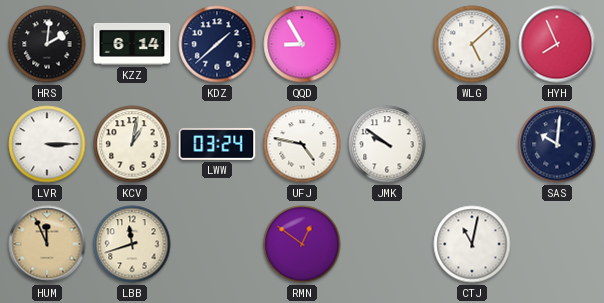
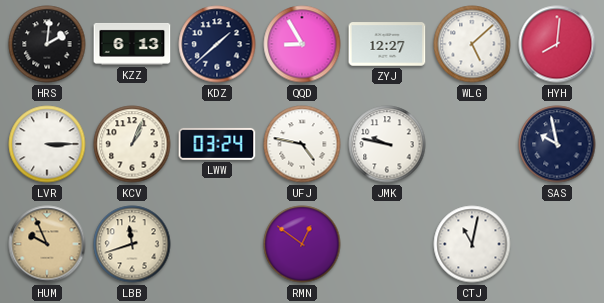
KZZ: 6:14 -> 6:13 (132, 44)
ZYJ: none -> 12:27 (387, 44)
HYH: 7:56 -> 8:01 (557, 44)
KCV: 1:02 -> 1:04 (132, 144)
JMK: 9:51 -> 9:47 (387, 144)
SAS: 10:01 -> 9:58 (557, 144)
HUM: 11:56 -> 9:56 (47, 244)
